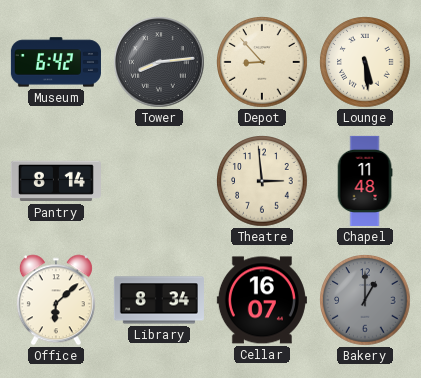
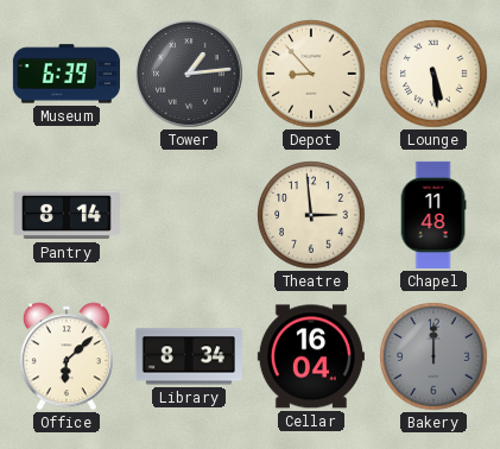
Museum: 6:42 -> 6:39 (67, 74)
Tower: 8:14 -> 1:14 (189, 74)
Cellar: 16:07 -> 16:04 (311, 356)
Bakery: 1:00 -> 12:00 (433, 356)
